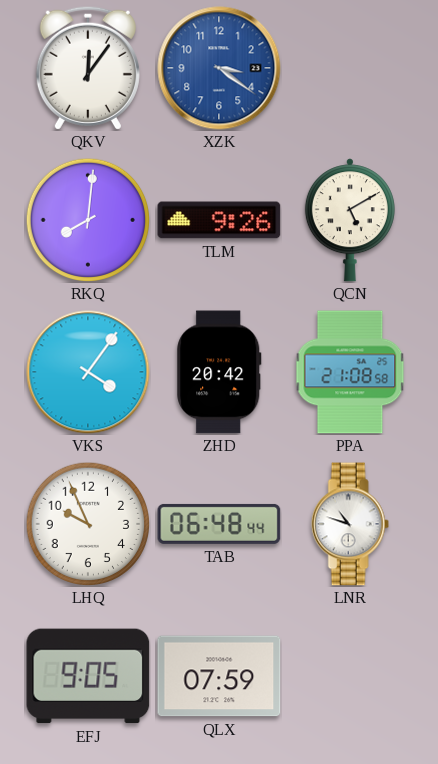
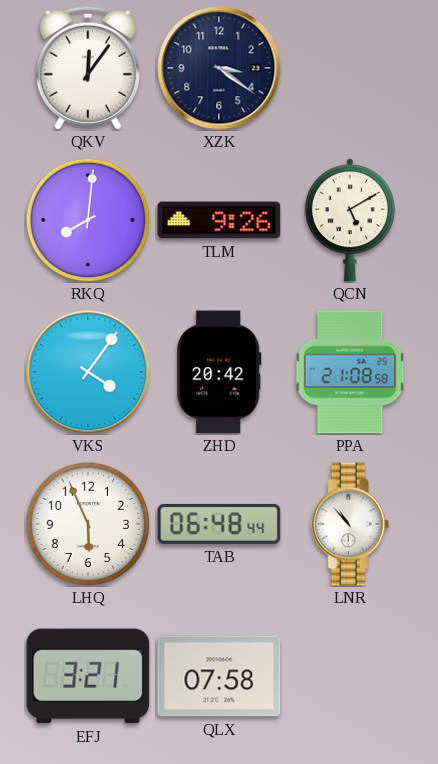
XZK dial: blue -> navy (219, 68)
LHQ: 9:56 -> 5:56 (87, 523)
LNR: 10:48 -> 10:53 (350, 524)
EFJ: 9:05 -> 3:21 (88, 676)
QLX: 07:59 -> 07:58 (219, 676)
